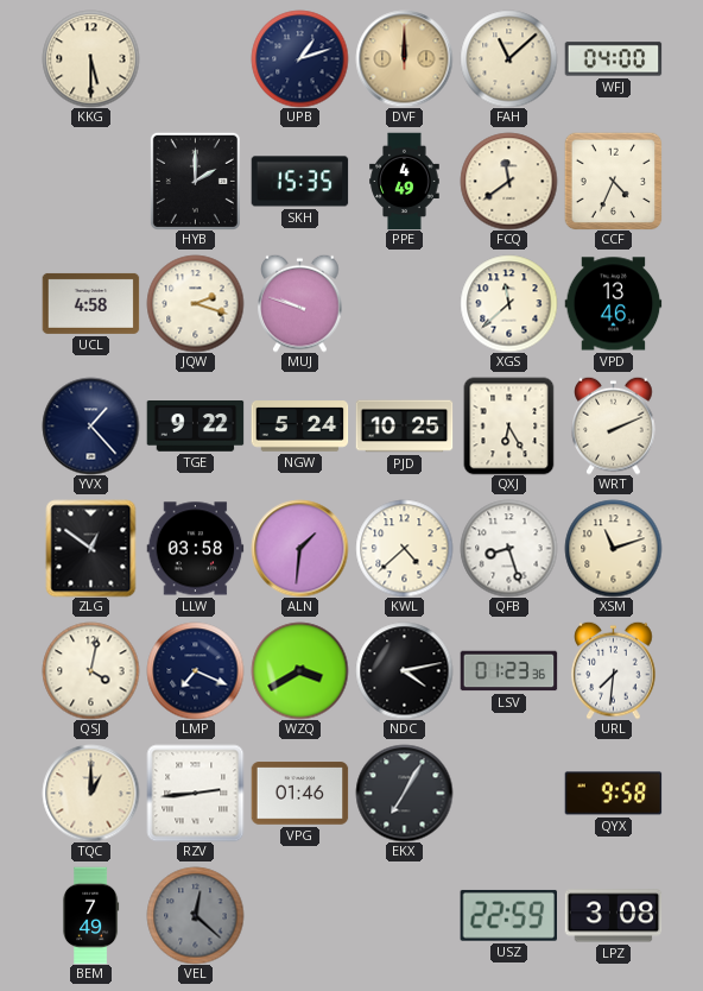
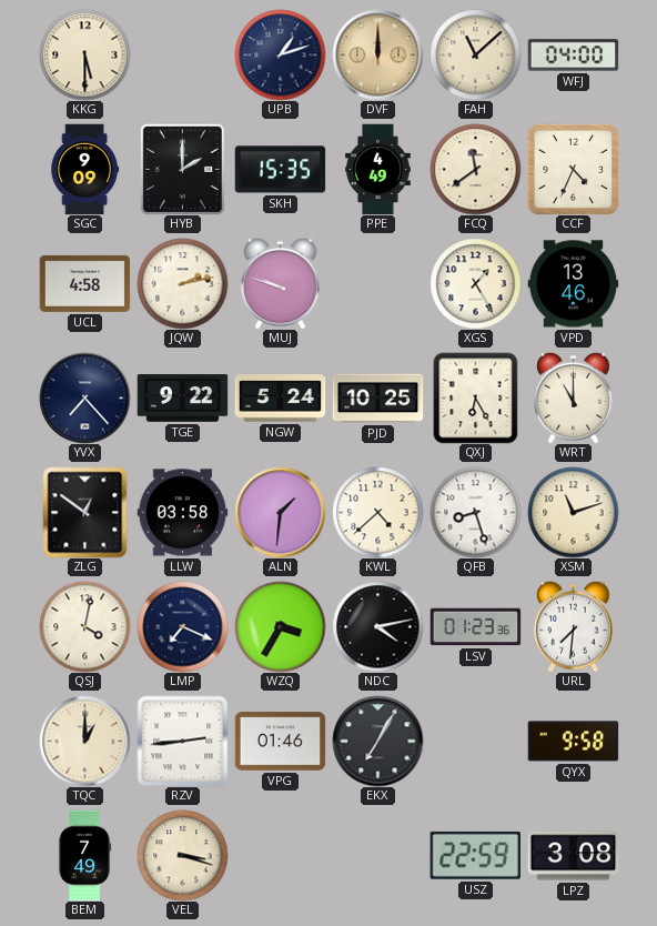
SGC: none -> 9:09 (84, 169)
JQW: 2:18 -> 2:13 (182, 283)
XGS: 11:38 -> 1:25 (475, 283)
YVX: 1:23 -> 7:23 (84, 397)
WRT: 2:11 -> 11:00 (574, 397)
WZQ: 3:40 -> 3:35 (280, 626)
VEL: 12:22 -> 3:18 (182, 855)
VEL dial: grey -> cream (182, 855)
